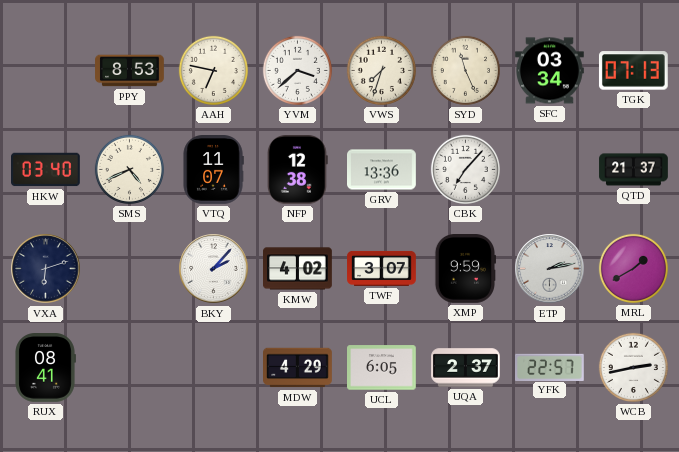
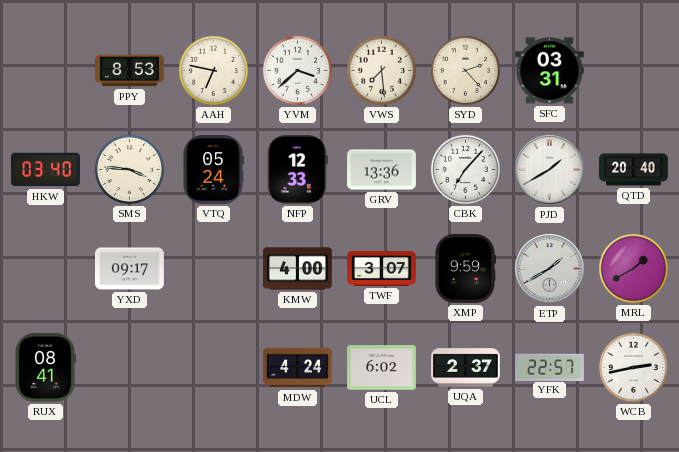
VWS: 7:33 -> 7:29 (381, 70)
SYD: 11:26 -> 2:23 (465, 70)
SFC: 03:34 -> 03:31 (550, 71)
TGK: 07:13 -> none (633, 71)
SMS: 4:41 -> 3:46 (129, 169)
VTQ: 11:07 -> 05:24 (213, 170)
NFP: 12:38 -> 12:33 (297, 170)
PJD: none -> 1:40 (550, 170)
QTD: 21:37 -> 20:40 (634, 170)
VXA: 6:12 -> none (46, 269)
YXD: none -> 09:17 (130, 269)
BKY: 2:07 -> none (214, 269)
KMW: 4:02 -> 4:00 (298, 269)
ETP: 2:13 -> 1:40 (550, 269)
MDW: 4:29 -> 4:24 (298, 368)
UCL: 6:05 -> 6:02 (382, 368)
